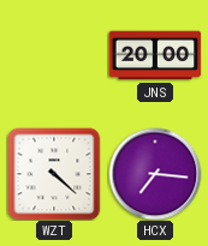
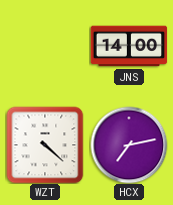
JNS: 20:00 -> 14:00 (129, 46)
HCX: 7:16 -> 7:13 (129, 145)
